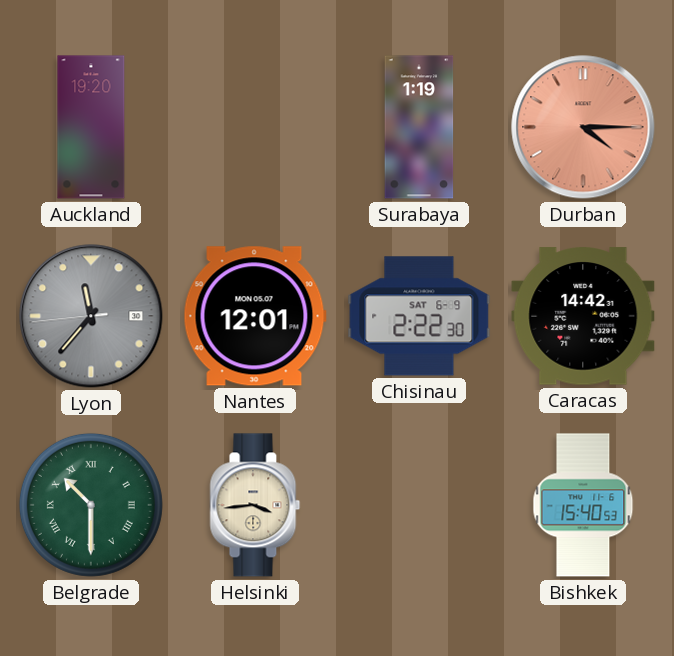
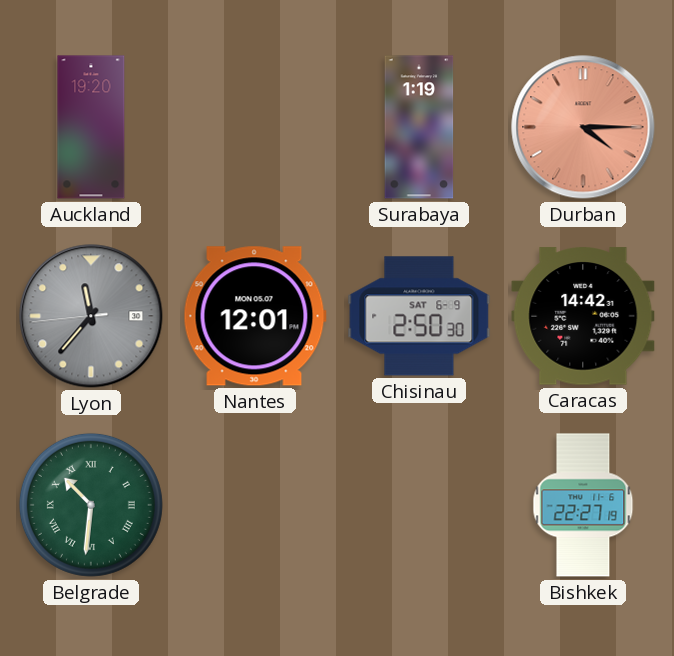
Chisinau: 2:22 -> 2:50 (419, 316)
Belgrade: 10:30 -> 10:31 (91, 505)
Helsinki: 3:44 -> none (255, 505)
Bishkek: 15:40 -> 22:27 (583, 505)
